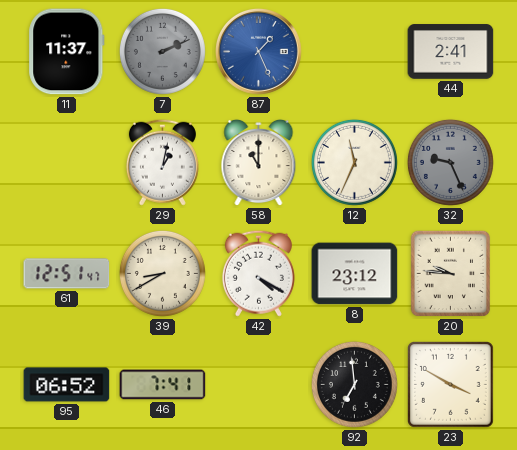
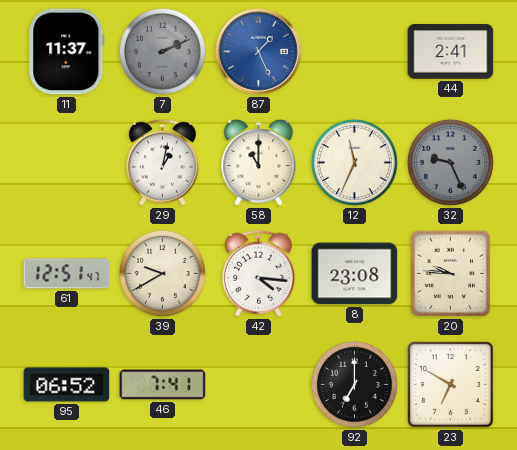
39: 8:40 -> 9:40 (162, 273)
42: 4:20 -> 4:16 (258, 273)
8: 23:12 -> 23:08 (355, 274)
92: 6:59 -> 7:00 (354, 384)
23: 3:50 -> 6:50 (451, 385)
